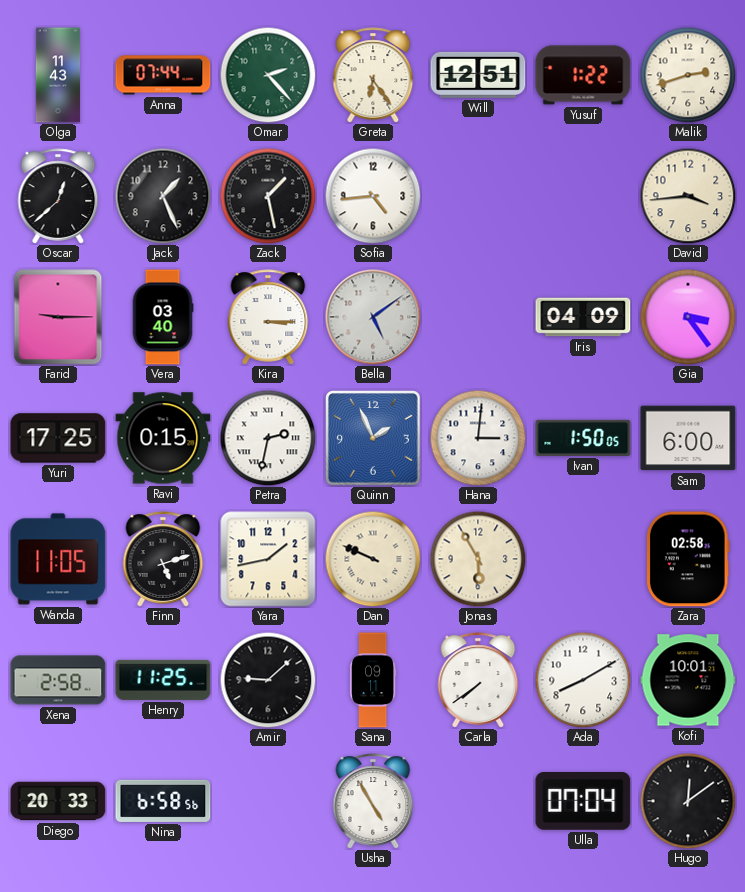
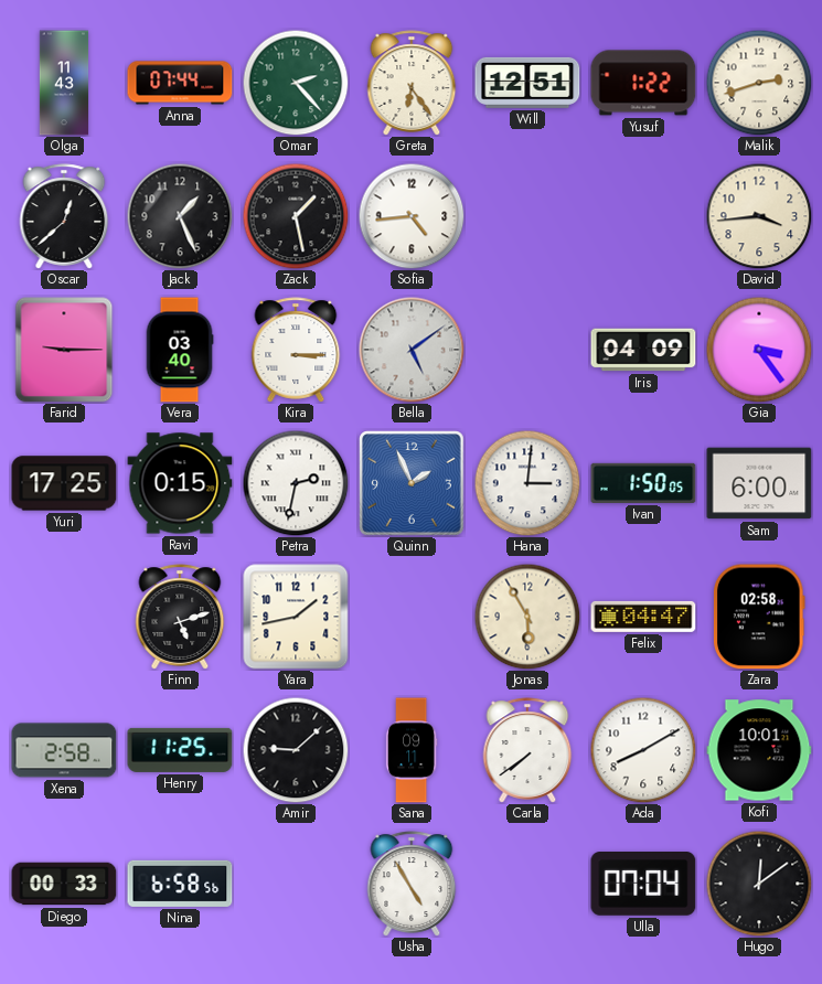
Wanda: 11:05 -> none (58, 559)
Dan: 9:49 -> none (373, 559)
Felix: none -> 04:47 (643, 617)
Diego: 20:33 -> 00:33 (64, 884)
